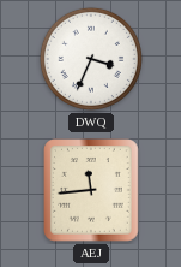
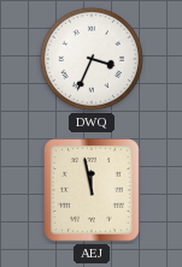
AEJ: 11:44 -> 11:58 (93, 191)
